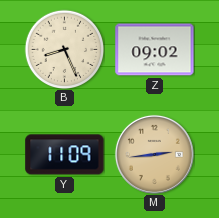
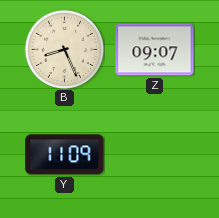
Z: 09:02 -> 09:07 (155, 50)
M: 2:44 -> none (154, 154)
